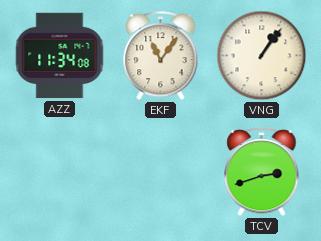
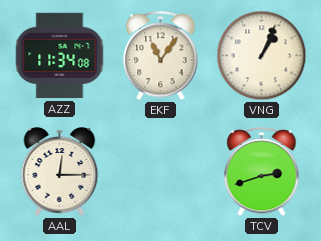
VNG: 1:06 -> 1:04 (262, 56)
AAL: none -> 12:15 (60, 172)
